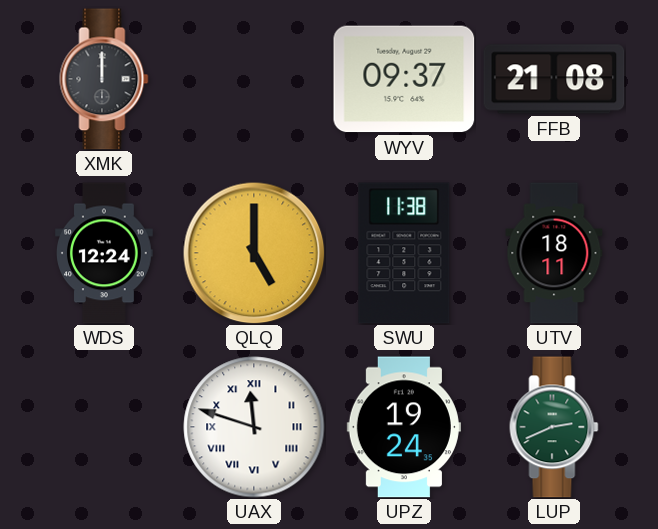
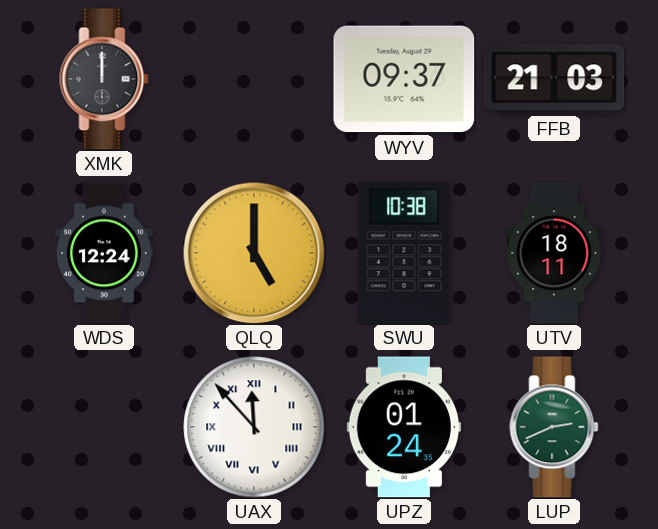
FFB: 21:08 -> 21:03 (554, 79)
SWU: 11:38 -> 10:38 (404, 253)
UAX: 11:48 -> 11:53 (254, 427)
UPZ: 19:24 -> 01:24 (404, 427)
